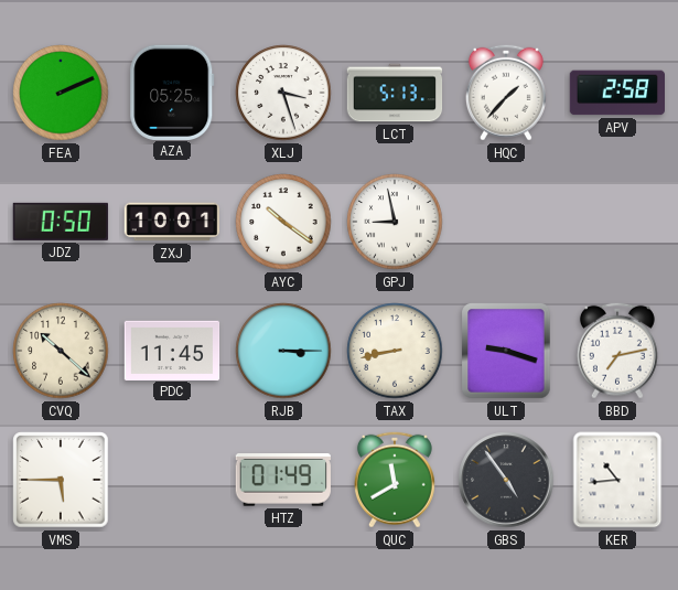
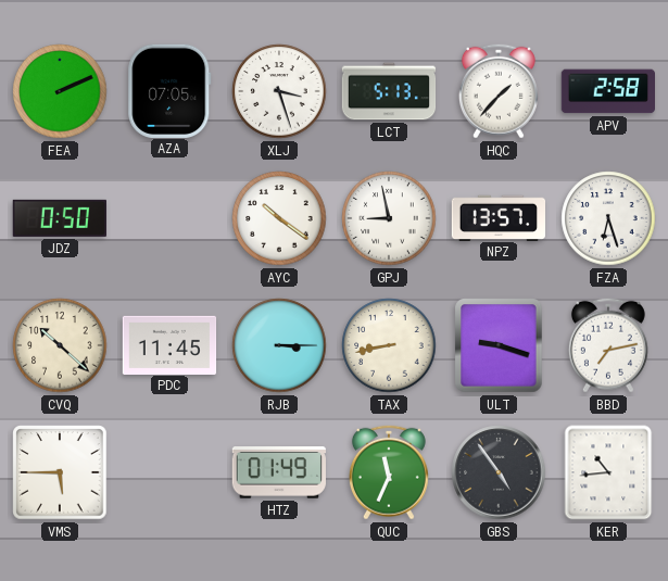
AZA: 05:25 -> 07:05 (169, 90)
ZXJ: 10:01 -> none (172, 222)
NPZ: none -> 13:57 (497, 217)
FZA: none -> 6:27 (608, 218)
QUC: 11:40 -> 11:34 (389, 472)
